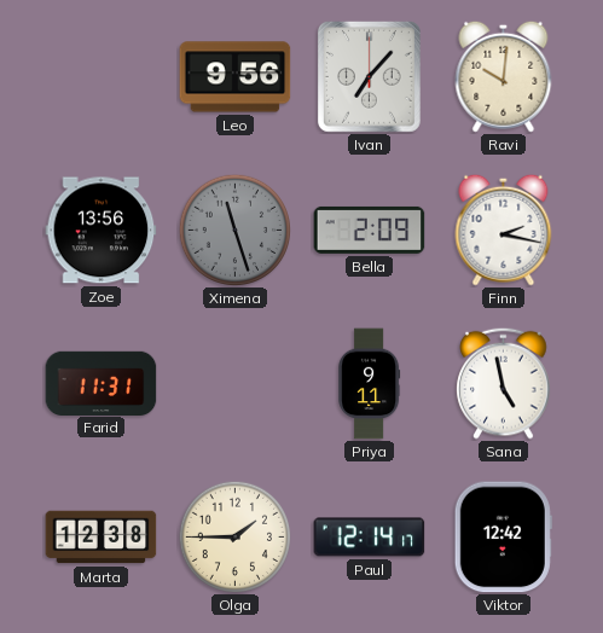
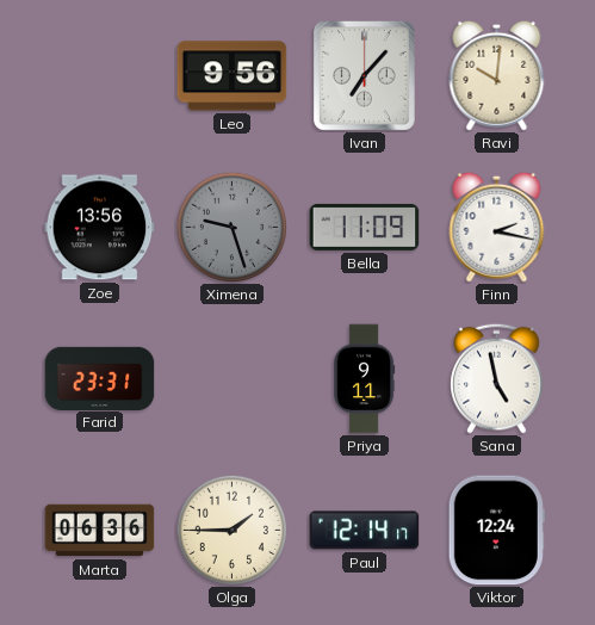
Ximena: 11:27 -> 9:27 (231, 227)
Bella: 2:09 -> 11:09 (365, 227)
Farid: 11:31 -> 23:31 (100, 378)
Marta: 12:38 -> 06:36 (100, 531)
Viktor: 12:42 -> 12:24 (496, 531)
